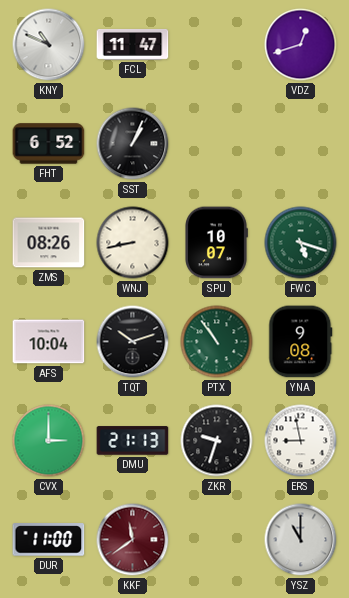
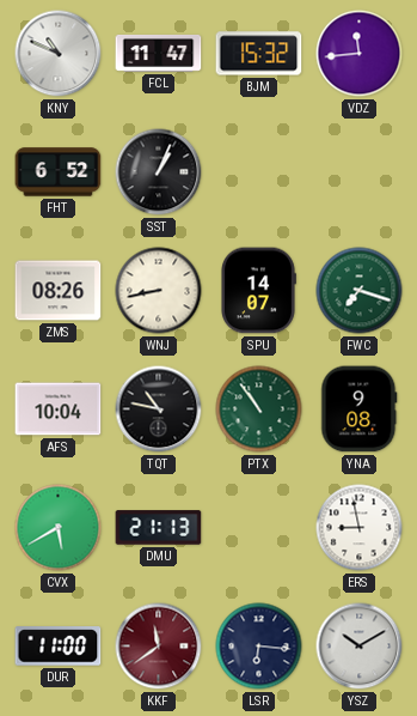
BJM: none -> 15:32 (259, 54)
VDZ: 12:42 -> 11:44 (360, 54)
SPU: 10:07 -> 14:07 (259, 291)
FWC: 5:18 -> 7:18 (360, 291)
TQT: 10:12 -> 10:47 (159, 409)
CVX: 3:00 -> 5:40 (59, 528)
ZKR: 9:33 -> none (217, 441)
LSR: none -> 6:16 (259, 647)
YSZ: 11:00 -> 10:10 (360, 647)
